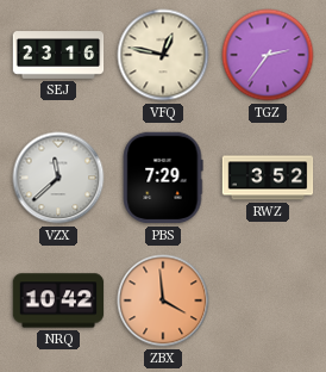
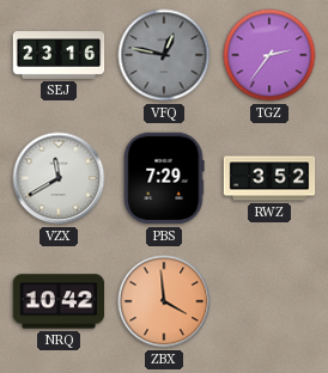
VFQ dial: cream -> grey (164, 55)
VZX: 11:38 -> 11:40 (59, 178)
